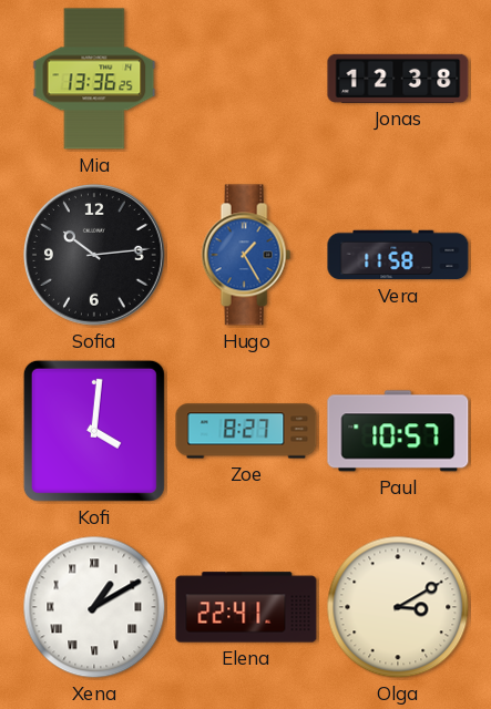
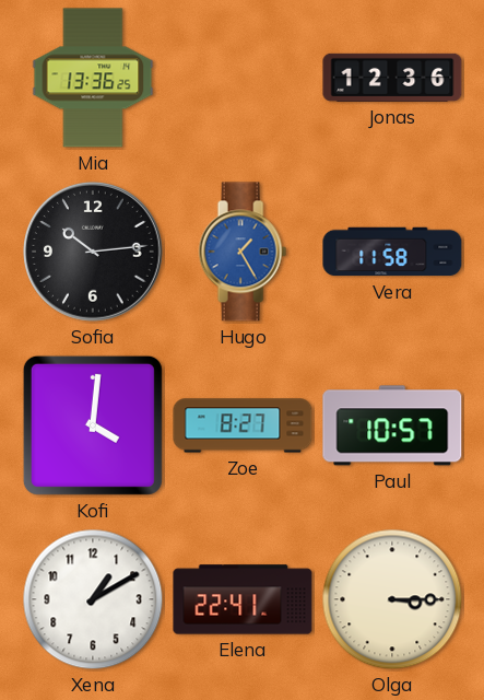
Jonas: 12:38 -> 12:36 (392, 78)
Xena numerals: Roman -> Arabic (93, 599)
Olga: 3:10 -> 3:15 (392, 599)
